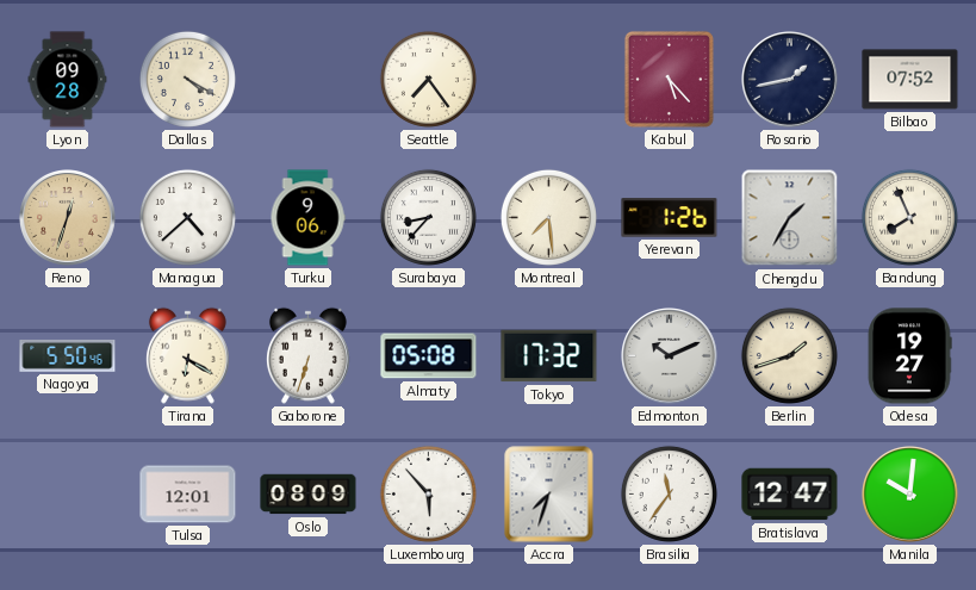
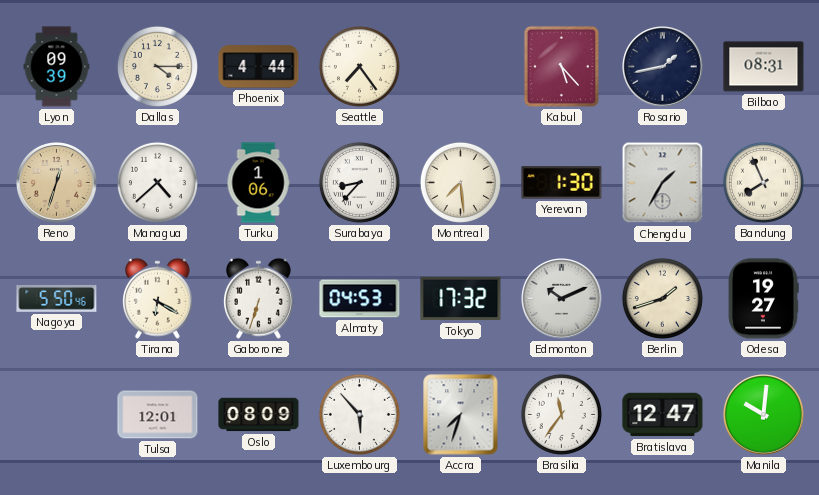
Lyon: 09:28 -> 09:39 (57, 67)
Dallas: 4:20 -> 4:15 (157, 66)
Phoenix: none -> 4:44 (259, 67)
Bilbao: 07:52 -> 08:31 (764, 67)
Turku: 9:06 -> 1:06 (258, 183)
Yerevan: 1:26 -> 1:30 (562, 183)
Almaty: 05:08 -> 04:53 (360, 299)
